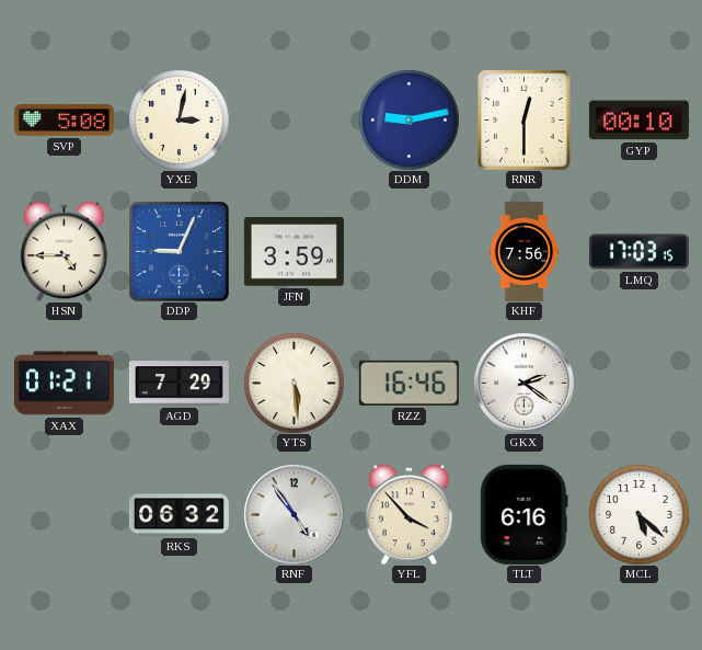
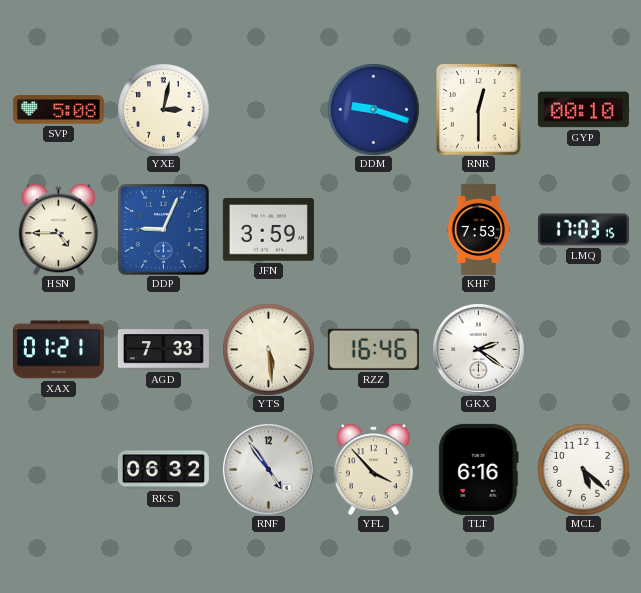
DDM: 9:13 -> 9:18 (373, 109)
KHF: 7:56 -> 7:53 (479, 229)
AGD: 7:29 -> 7:33 (163, 350)
